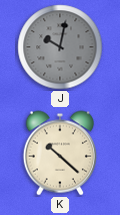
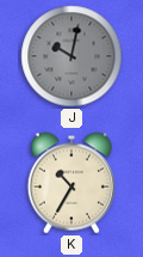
K: 10:22 -> 10:35 (71, 183)
